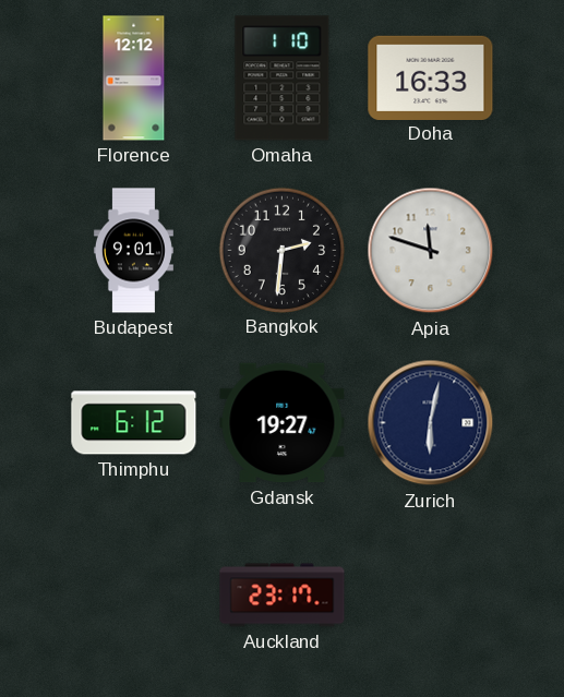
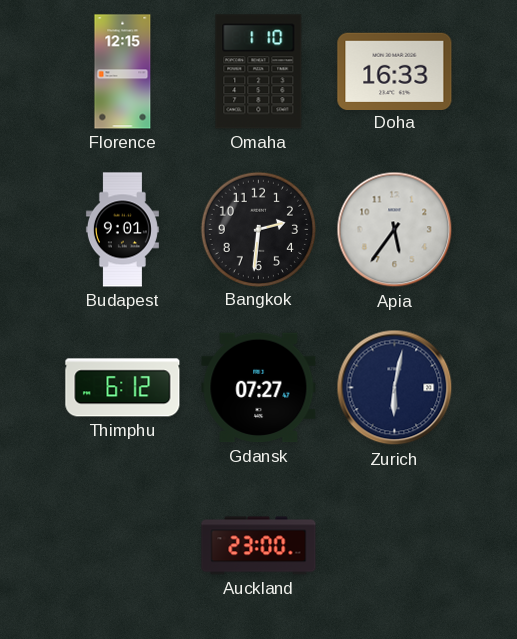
Florence: 12:12 -> 12:15 (123, 72)
Apia: 11:48 -> 5:36 (395, 230)
Gdansk: 19:27 -> 07:27 (259, 388)
Auckland: 23:17 -> 23:00 (259, 546)
